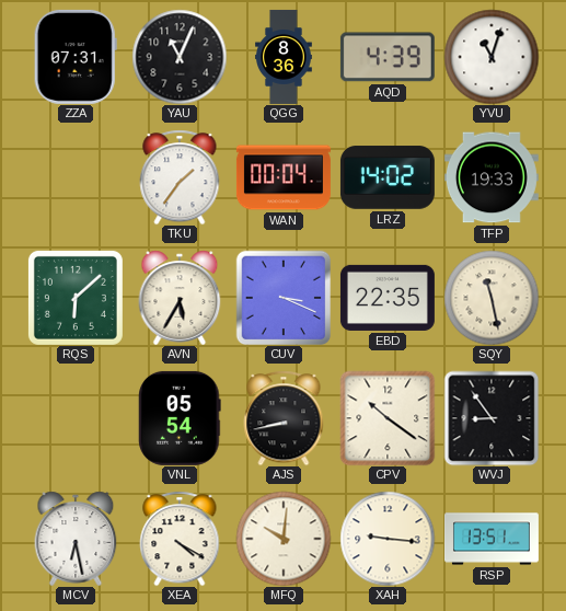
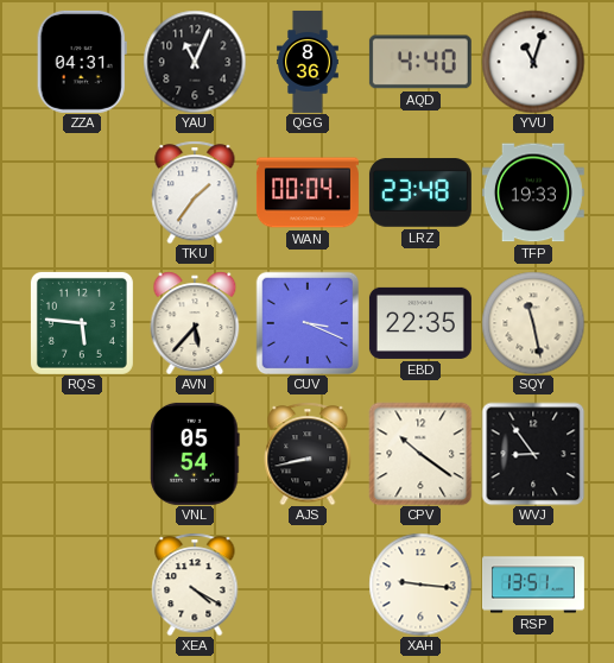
ZZA: 07:31 -> 04:31 (82, 62)
AQD: 4:39 -> 4:40 (420, 62)
LRZ: 14:02 -> 23:48 (420, 192)
RQS: 6:08 -> 5:46 (82, 323)
AVN: 5:35 -> 5:37 (195, 323)
MCV: 6:28 -> none (76, 539)
MFQ: 10:01 -> none (284, 539)
